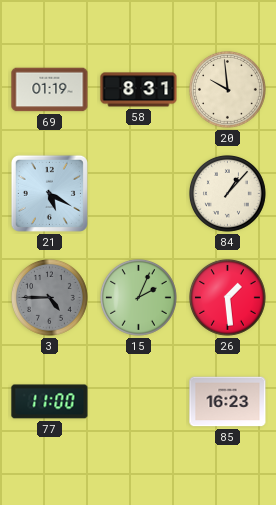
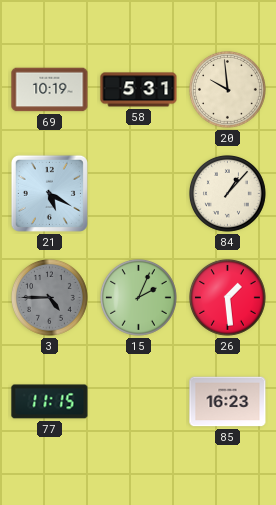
69: 01:19 -> 10:19 (50, 90)
58: 8:31 -> 5:31 (139, 90)
77: 11:00 -> 11:15 (50, 402)
